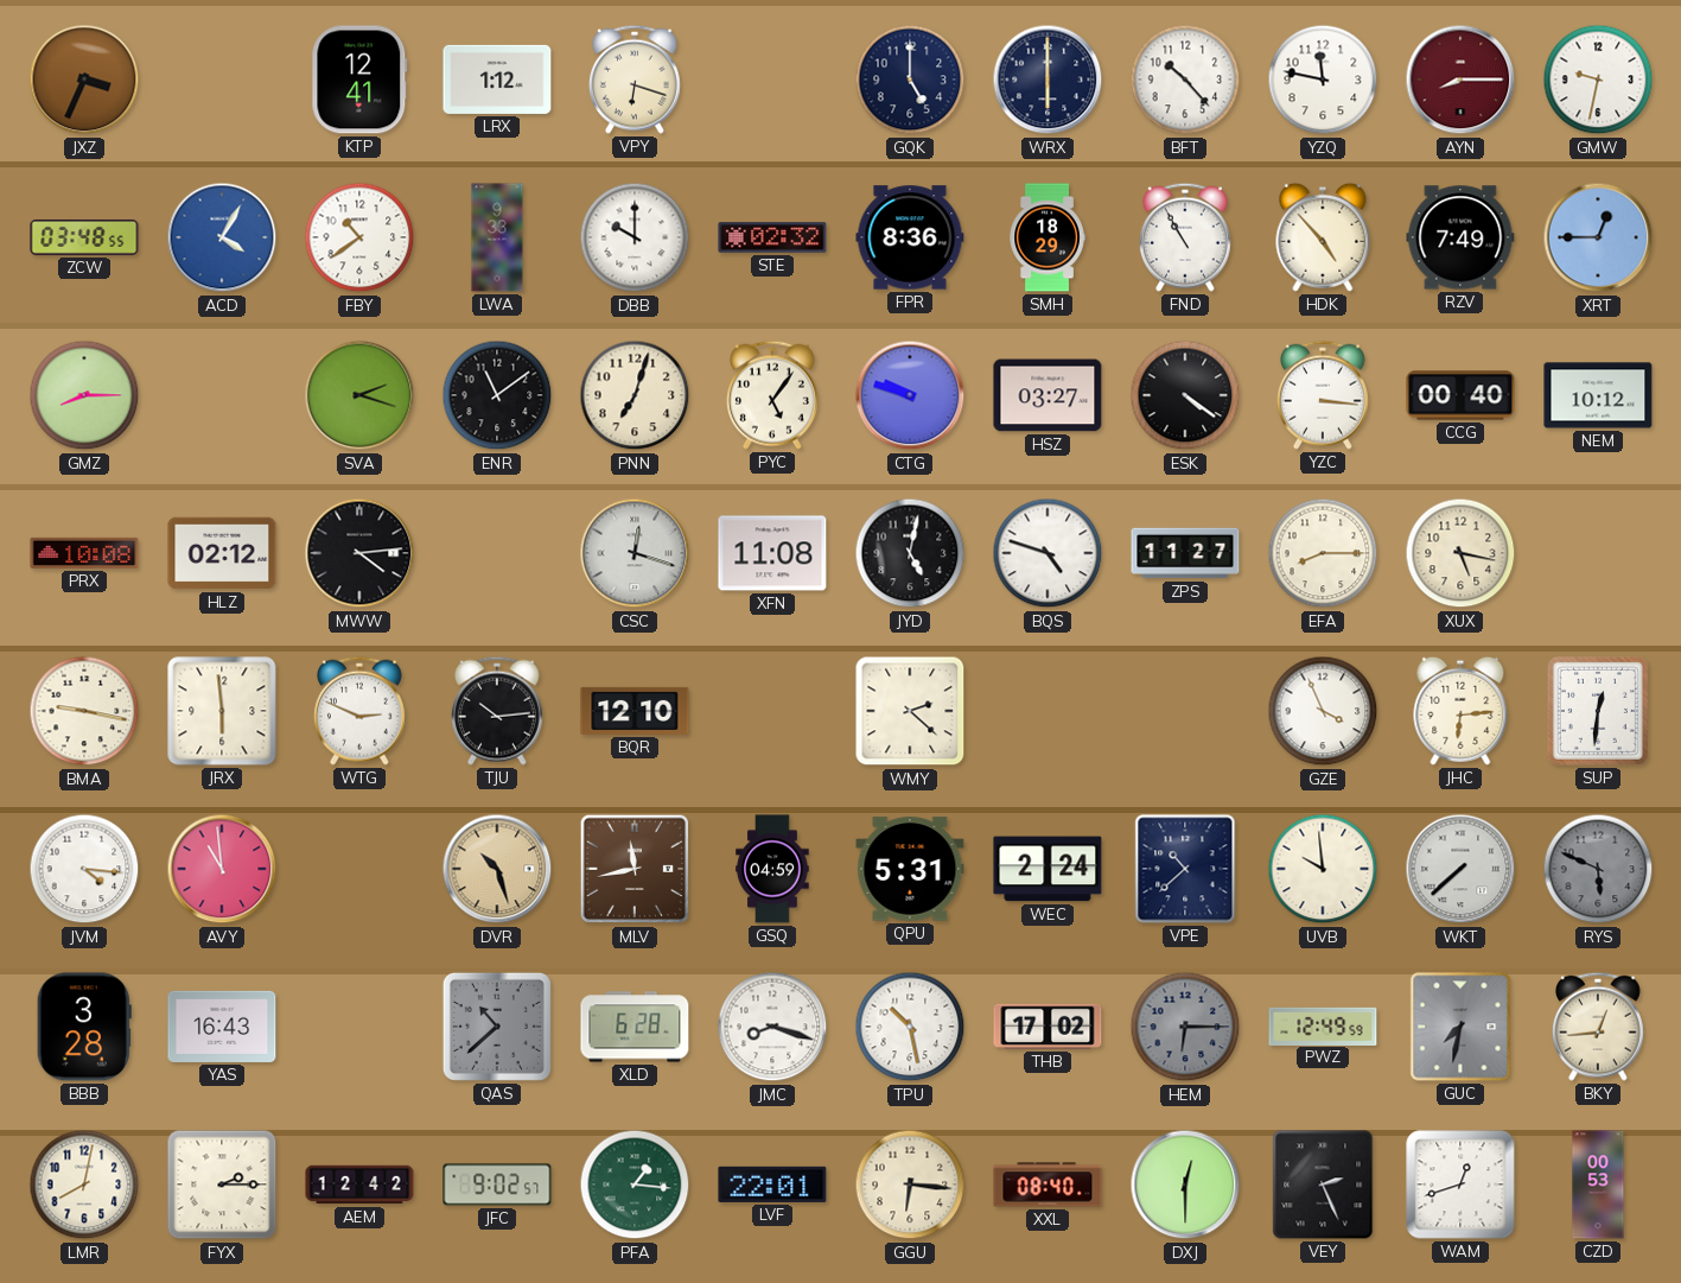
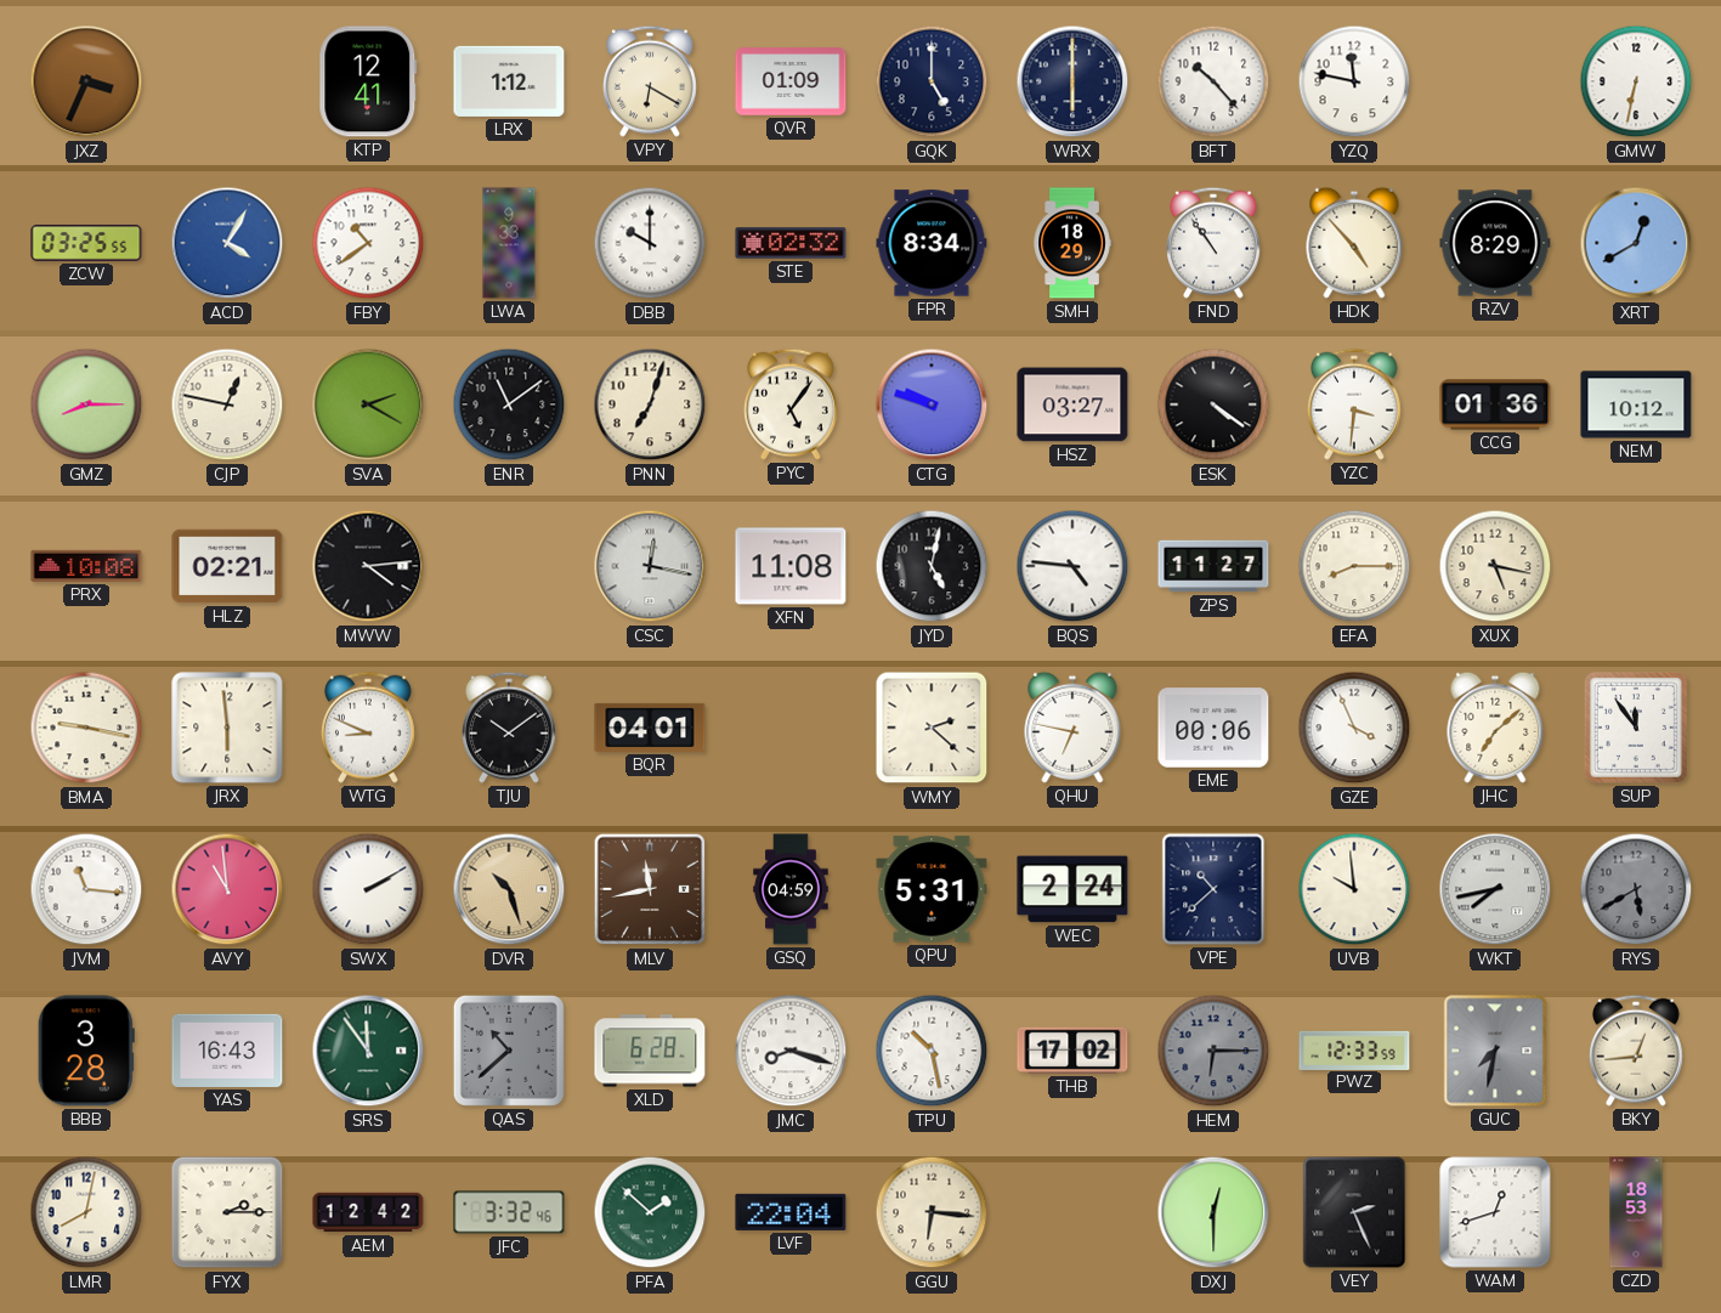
VPY: 6:18 -> 6:20 (650, 81)
QVR: none -> 01:09 (791, 81)
AYN: 8:15 -> none (1460, 80)
GMW: 9:32 -> 6:32 (1636, 81)
ZCW: 03:48 -> 03:25 (86, 243)
FPR: 8:36 -> 8:34 (932, 243)
FND: 10:55 -> 10:54 (1213, 243)
RZV: 7:49 -> 8:29 (1495, 243)
XRT: 12:45 -> 12:40 (1636, 243)
CJP: none -> 12:47 (227, 404)
SVA: 2:18 -> 2:20 (368, 404)
YZC: 3:16 -> 3:31 (1354, 404)
CCG: 00:40 -> 01:36 (1495, 404)
HLZ: 02:12 -> 02:21 (227, 566)
CSC: 12:18 -> 12:17 (650, 566)
BQS: 4:48 -> 4:46 (1072, 566)
WTG: 2:49 -> 8:49 (368, 728)
TJU: 10:14 -> 10:09 (509, 728)
BQR: 12:10 -> 04:01 (650, 728)
QHU: none -> 6:47 (1072, 728)
EME: none -> 00:06 (1213, 728)
JHC: 6:14 -> 7:08 (1495, 728)
SUP: 12:31 -> 11:54 (1636, 728)
JVM: 4:16 -> 11:16 (86, 889)
SWX: none -> 2:10 (368, 889)
WKT: 7:38 -> 7:43 (1495, 889)
RYS: 5:49 -> 5:40 (1636, 889)
SRS: none -> 11:54 (368, 1051)
PWZ: 12:49 -> 12:33 (1354, 1049)
JFC: 9:02 -> 3:32 (509, 1212)
PFA: 1:16 -> 1:52 (650, 1212)
LVF: 22:01 -> 22:04 (791, 1212)
XXL: 08:40 -> none (1048, 1184)
CZD: 00:53 -> 18:53 (1636, 1212)
